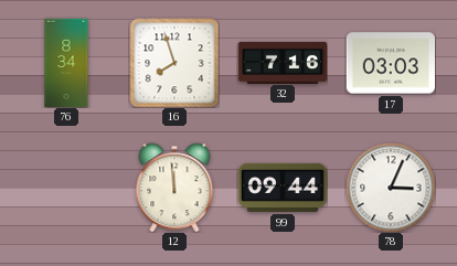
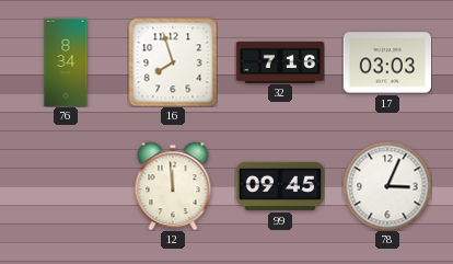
99: 09:44 -> 09:45 (280, 186)
